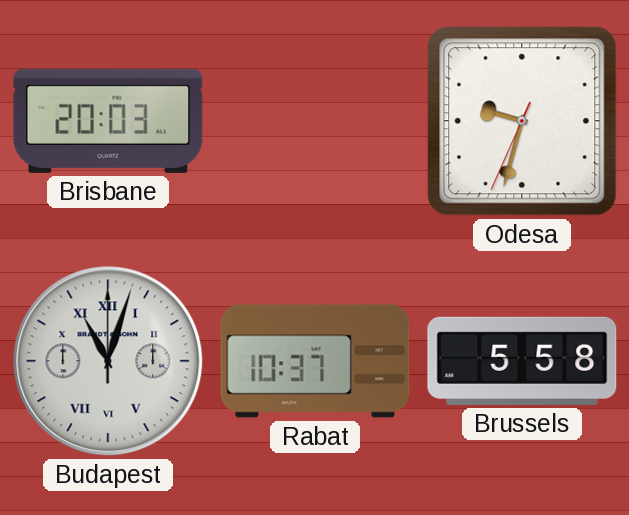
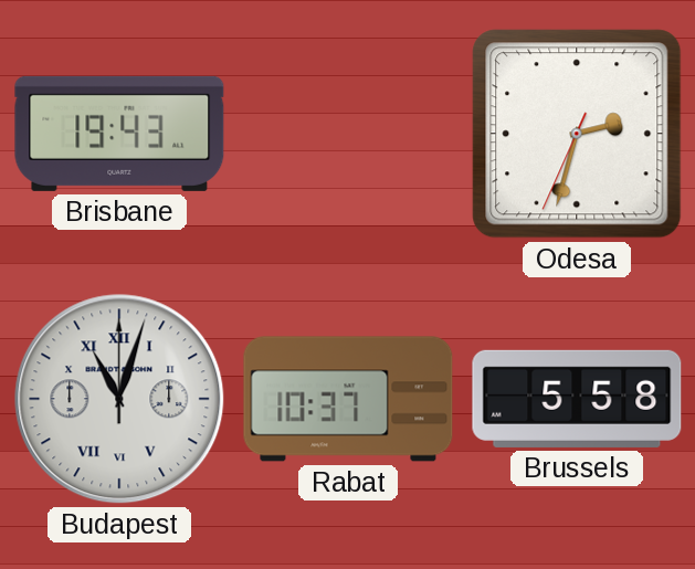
Brisbane: 20:03 -> 19:43 (119, 134)
Odesa: 9:32 -> 2:32 (577, 134)
